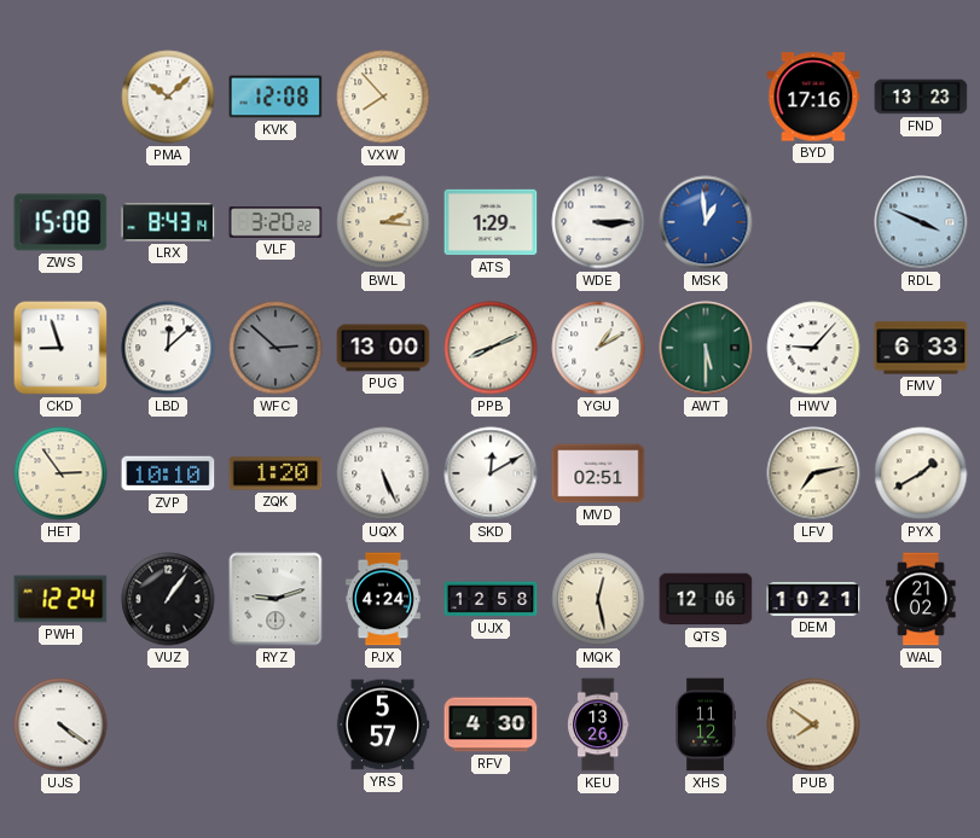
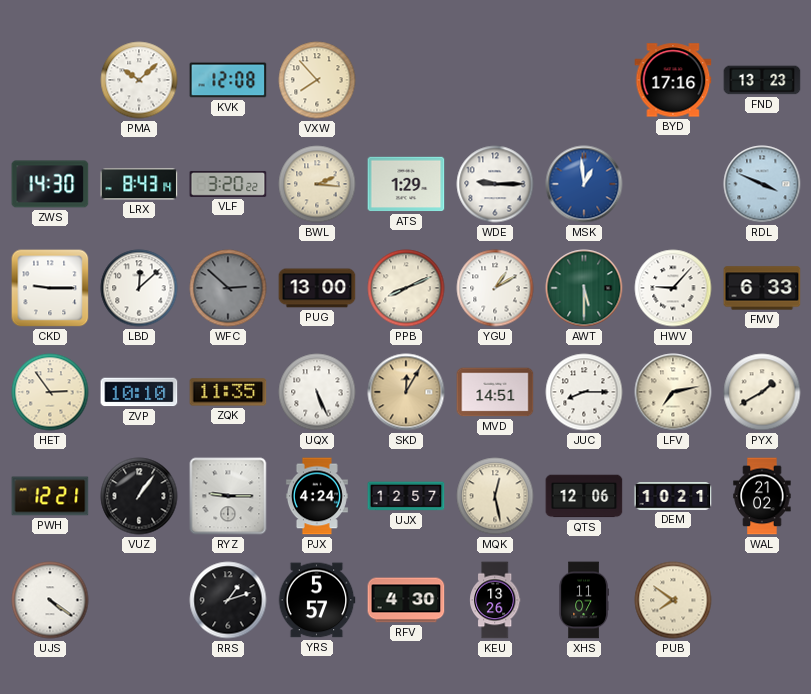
ZWS: 15:08 -> 14:30 (50, 184)
WDE: 3:15 -> 9:15 (495, 184)
CKD: 8:57 -> 9:15 (50, 288)
ZQK: 1:20 -> 11:35 (228, 392)
SKD: 12:10 -> 12:05 (406, 392)
SKD dial: white -> champagne (406, 392)
MVD: 02:51 -> 14:51 (495, 392)
JUC: none -> 8:15 (584, 392)
PWH: 12:24 -> 12:21 (50, 496)
RYZ: 9:12 -> 9:15 (228, 496)
UJX: 12:58 -> 12:57 (406, 496)
RRS: none -> 1:12 (228, 600)
XHS: 11:12 -> 11:07 (584, 600)
